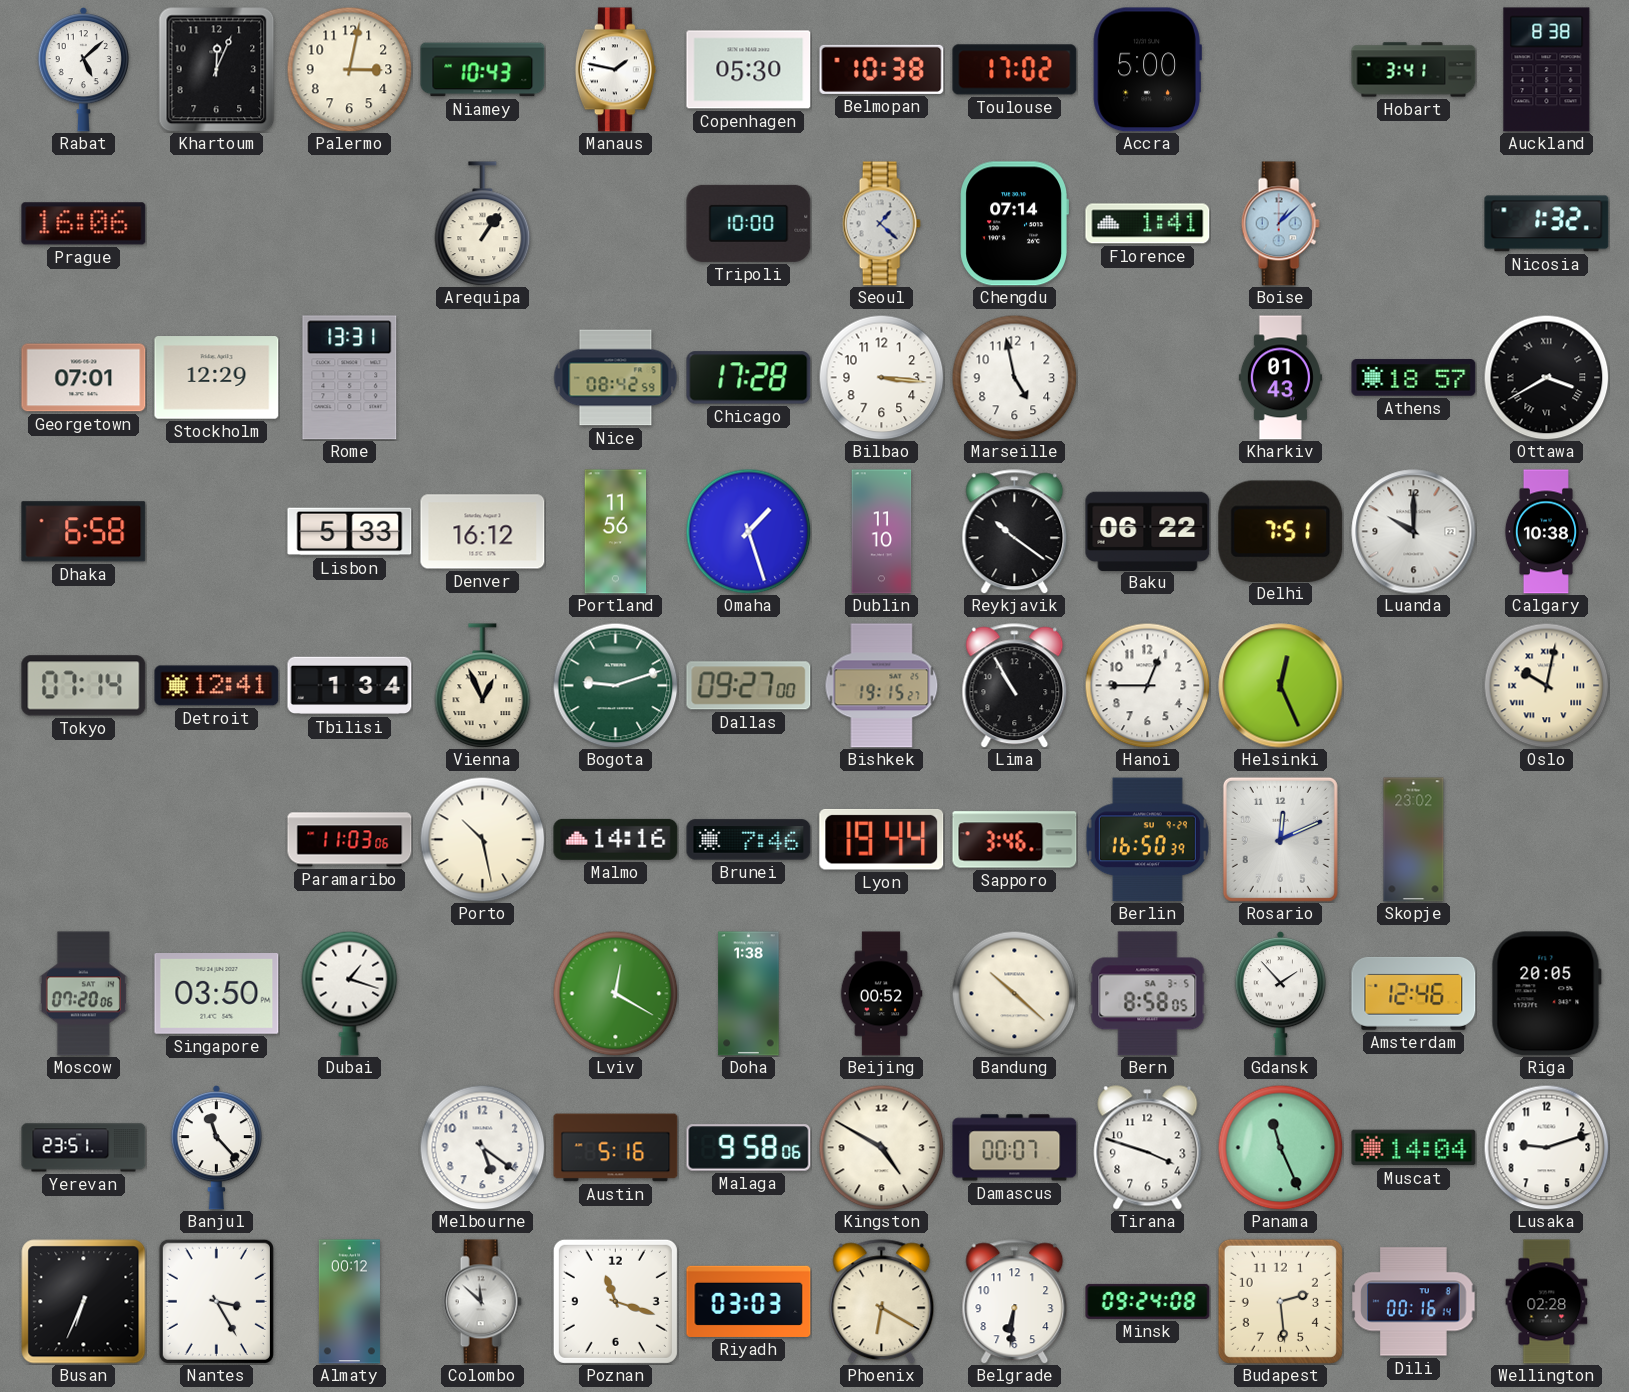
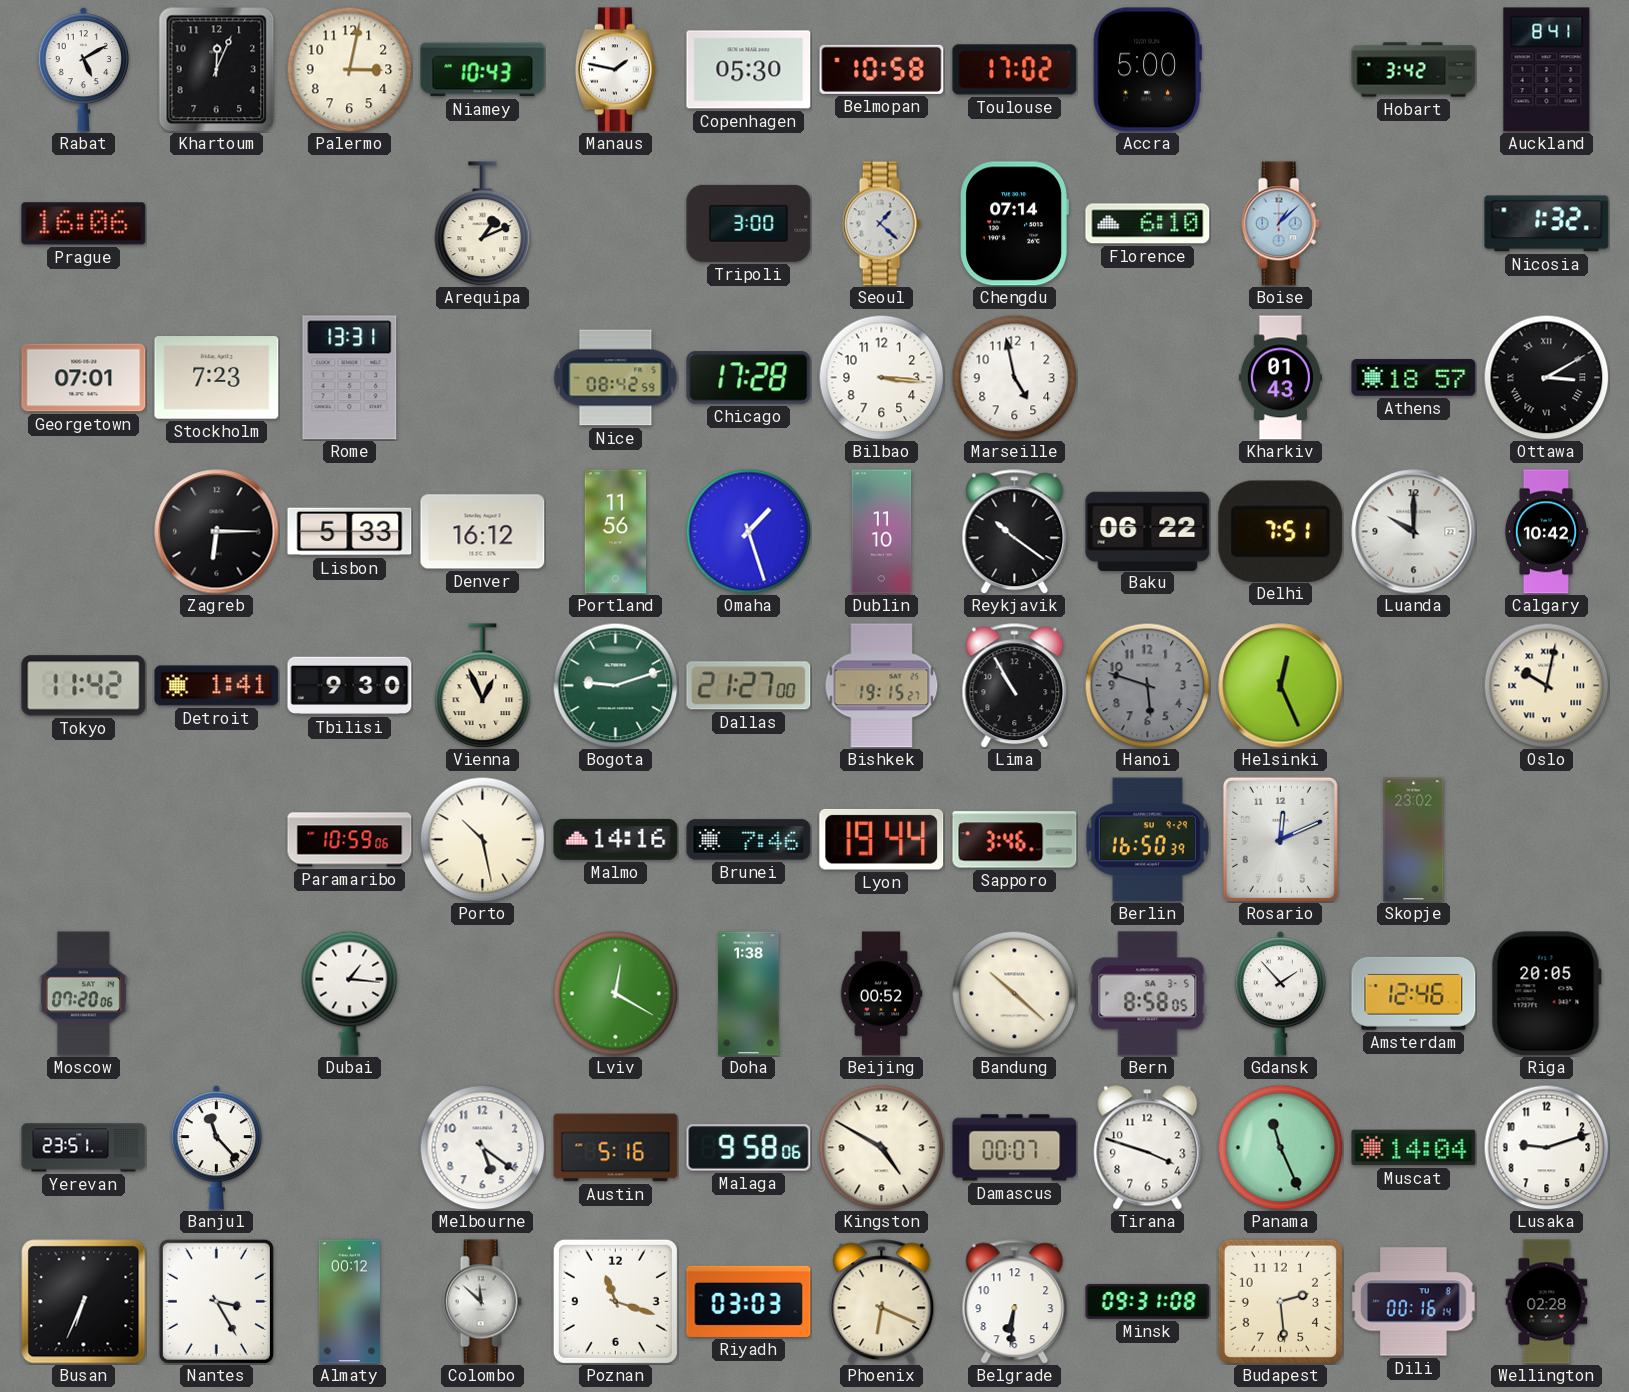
Rabat: 5:08 -> 5:10 (83, 70)
Belmopan: 10:38 -> 10:58 (882, 69)
Hobart: 3:41 -> 3:42 (1414, 70)
Auckland: 8:38 -> 8:41 (1547, 70)
Arequipa: 1:06 -> 1:11 (483, 224)
Tripoli: 10:00 -> 3:00 (749, 223)
Florence: 1:41 -> 6:10 (1148, 224)
Stockholm: 12:29 -> 7:23 (217, 378)
Ottawa: 3:40 -> 3:10 (1546, 377)
Dhaka: 6:58 -> none (84, 532)
Zagreb: none -> 6:15 (217, 532)
Calgary: 10:38 -> 10:42 (1546, 532)
Tokyo: 07:14 -> 11:42 (84, 686)
Detroit: 12:41 -> 1:41 (217, 686)
Tbilisi: 1:34 -> 9:30 (350, 686)
Dallas: 09:27 -> 21:27 (749, 686)
Hanoi: 12:45 -> 5:48 (1147, 685)
Hanoi dial: white -> grey (1147, 685)
Paramaribo: 11:03 -> 10:59 (350, 840)
Singapore: 03:50 -> none (217, 994)
Dubai: 1:18 -> 1:16 (350, 993)
Phoenix: 6:20 -> 6:19 (882, 1302)
Minsk: 09:24 -> 09:31 (1148, 1301)
